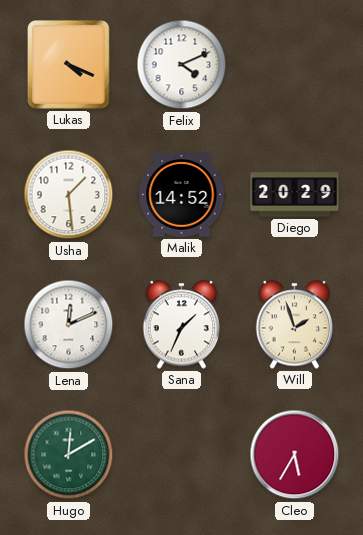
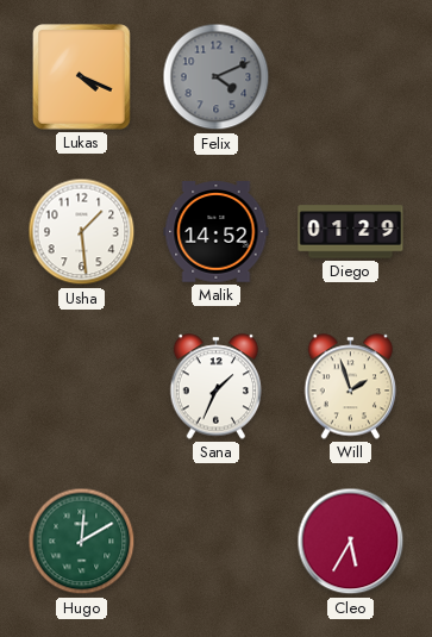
Felix dial: white -> grey (217, 77)
Diego: 20:29 -> 01:29 (351, 232)
Lena: 12:11 -> none (69, 325)
